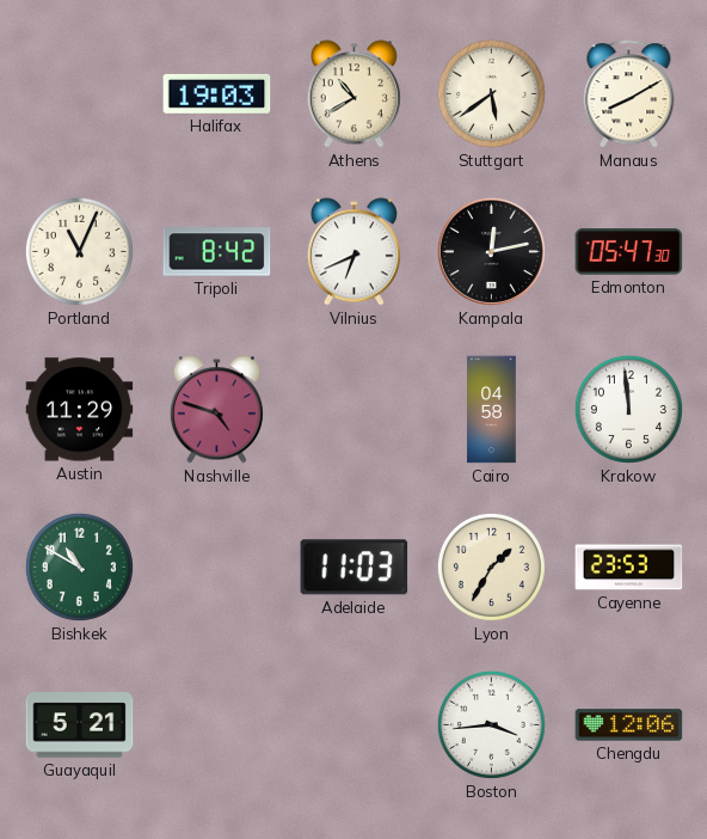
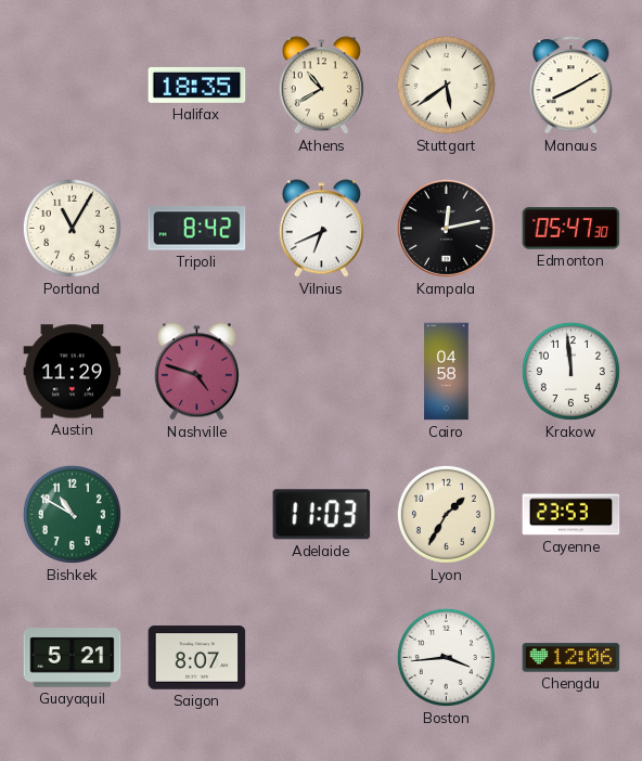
Halifax: 19:03 -> 18:35 (197, 85)
Portland: 11:04 -> 11:05 (72, 228)
Saigon: none -> 8:07 (197, 658)
